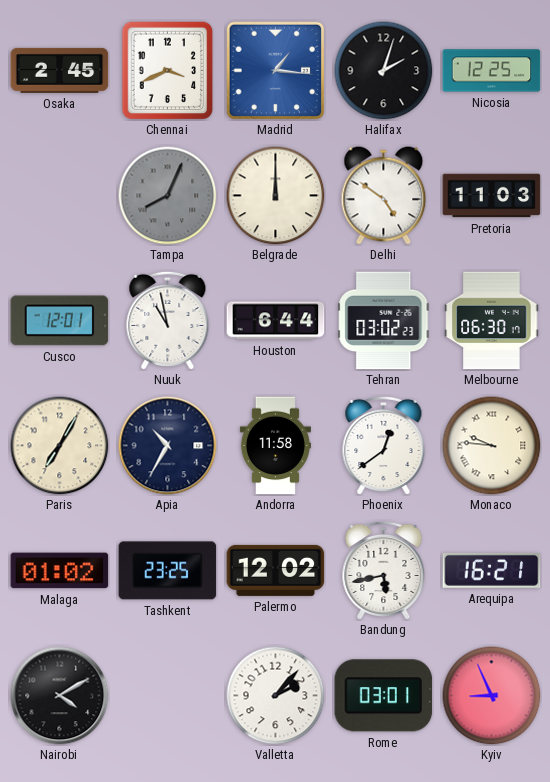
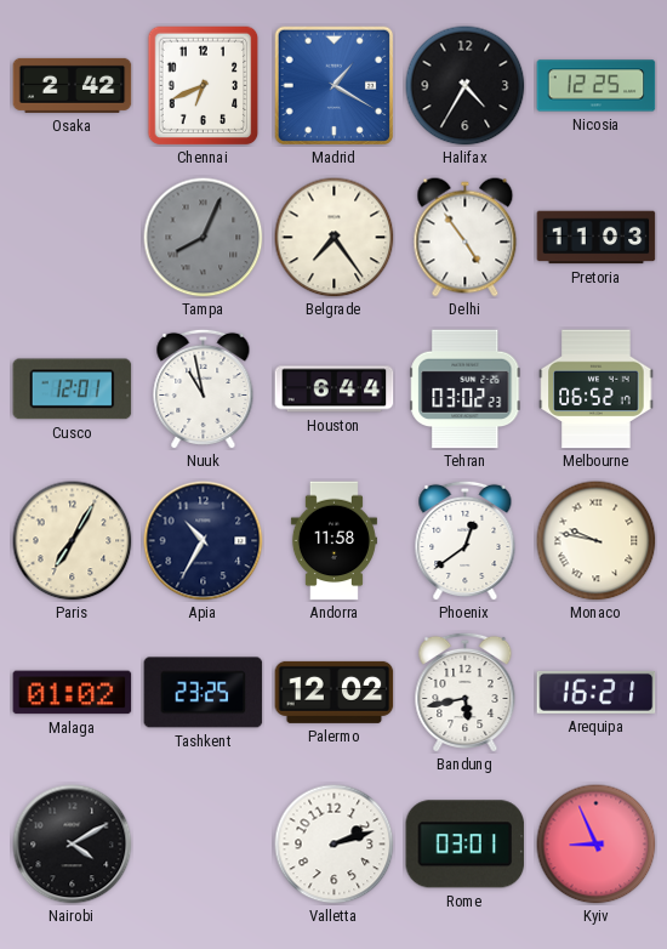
Osaka: 2:45 -> 2:42 (73, 85)
Chennai: 3:41 -> 6:41 (204, 85)
Madrid: 1:16 -> 1:20 (333, 85)
Halifax: 2:03 -> 4:35 (466, 86)
Belgrade: 12:00 -> 7:24 (335, 238)
Delhi: 4:51 -> 4:54 (466, 238)
Melbourne: 06:30 -> 06:52 (597, 390)
Monaco: 9:46 -> 9:47 (597, 541)
Valletta: 2:07 -> 2:12 (335, 845)
